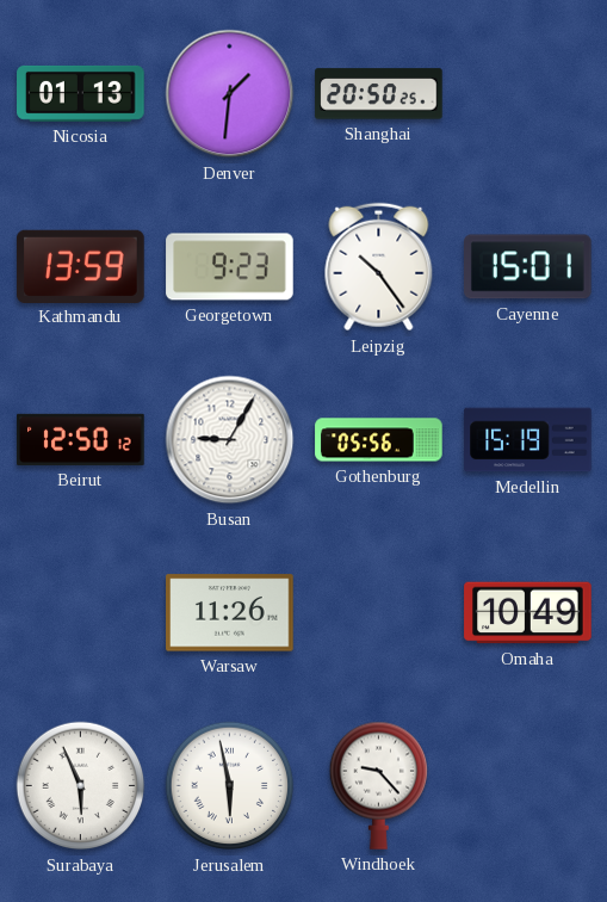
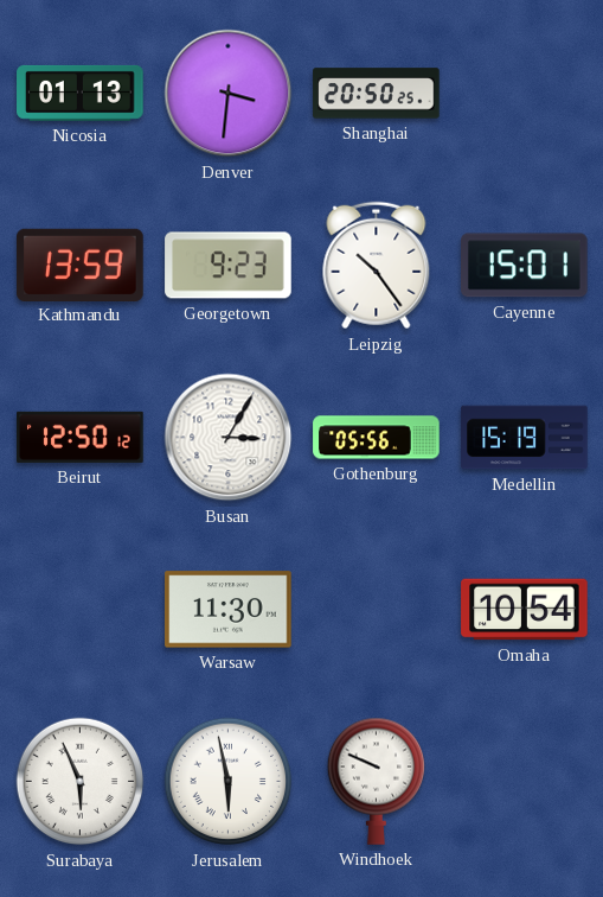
Denver: 1:31 -> 3:31 (229, 94)
Busan: 9:05 -> 3:05 (229, 438)
Warsaw: 11:26 -> 11:30 (229, 610)
Omaha: 10:49 -> 10:54 (525, 610)
Windhoek: 9:23 -> 9:49 (376, 781)
